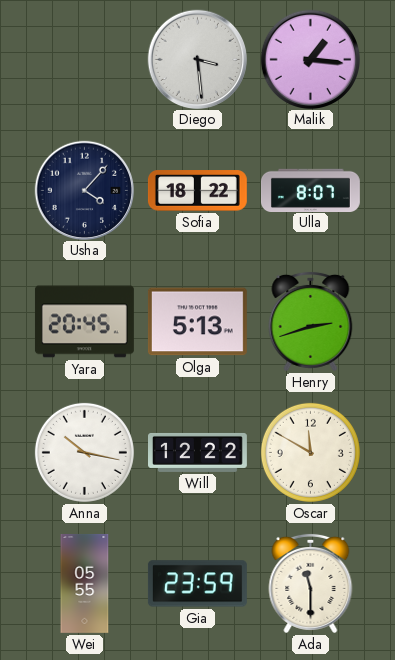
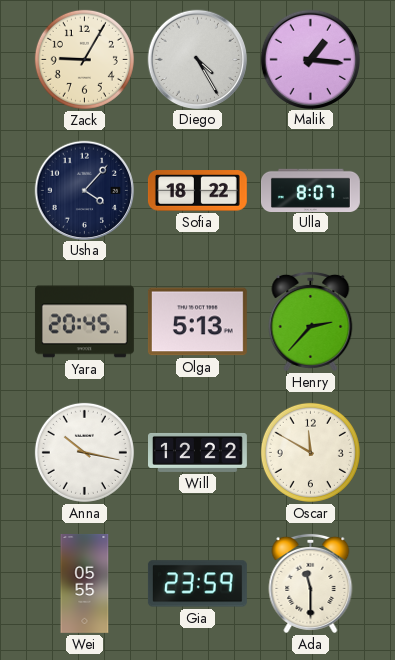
Zack: none -> 9:05 (84, 59)
Diego: 3:29 -> 4:25 (197, 59)
Henry: 2:42 -> 2:37 (311, 321)
